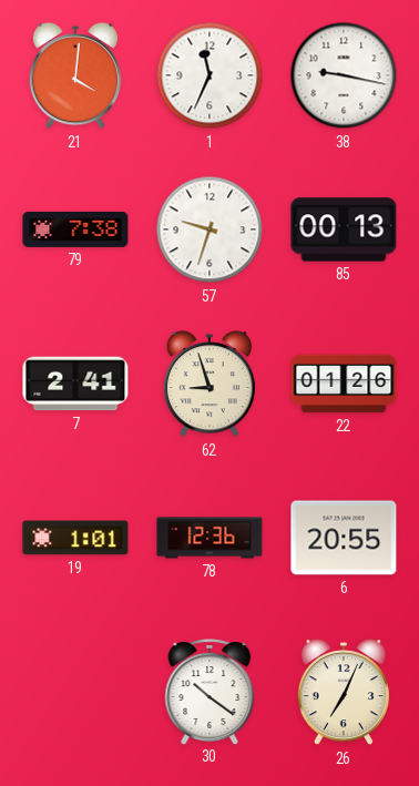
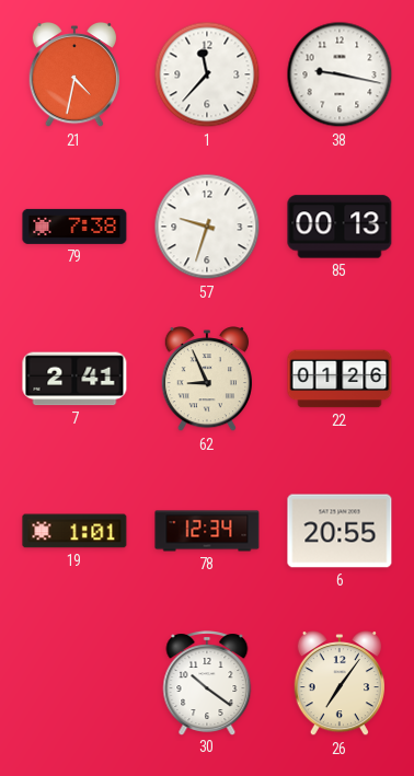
21: 4:01 -> 4:32 (73, 76)
1: 11:34 -> 11:37 (207, 74)
62: 8:57 -> 8:56 (206, 380)
78: 12:36 -> 12:34 (207, 531)
26: 7:04 -> 7:06 (338, 684)
